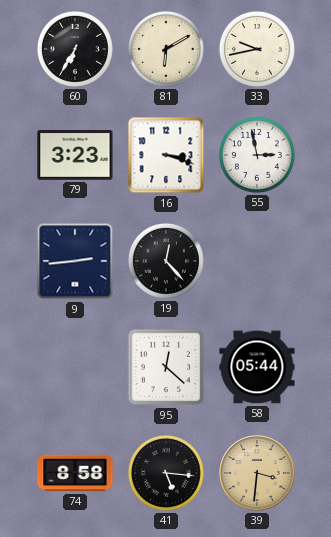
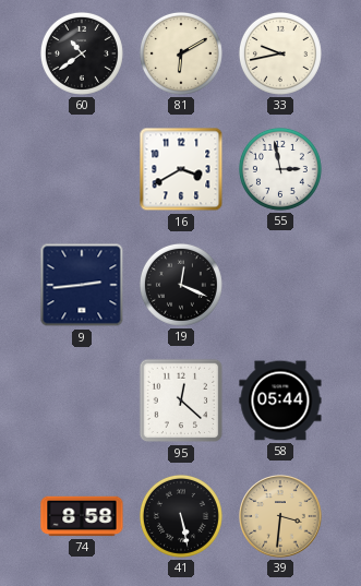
60: 6:35 -> 10:39 (82, 53)
79: 3:23 -> none (75, 156)
16: 3:18 -> 3:40 (181, 169)
19: 12:23 -> 12:19 (181, 285)
41: 5:16 -> 5:28 (181, 516)
